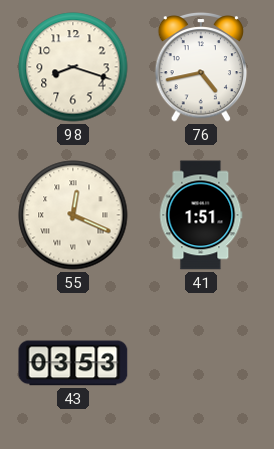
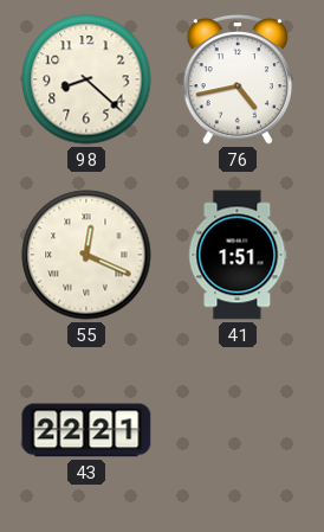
98: 8:18 -> 8:22 (86, 79)
43: 03:53 -> 22:21 (86, 430)
